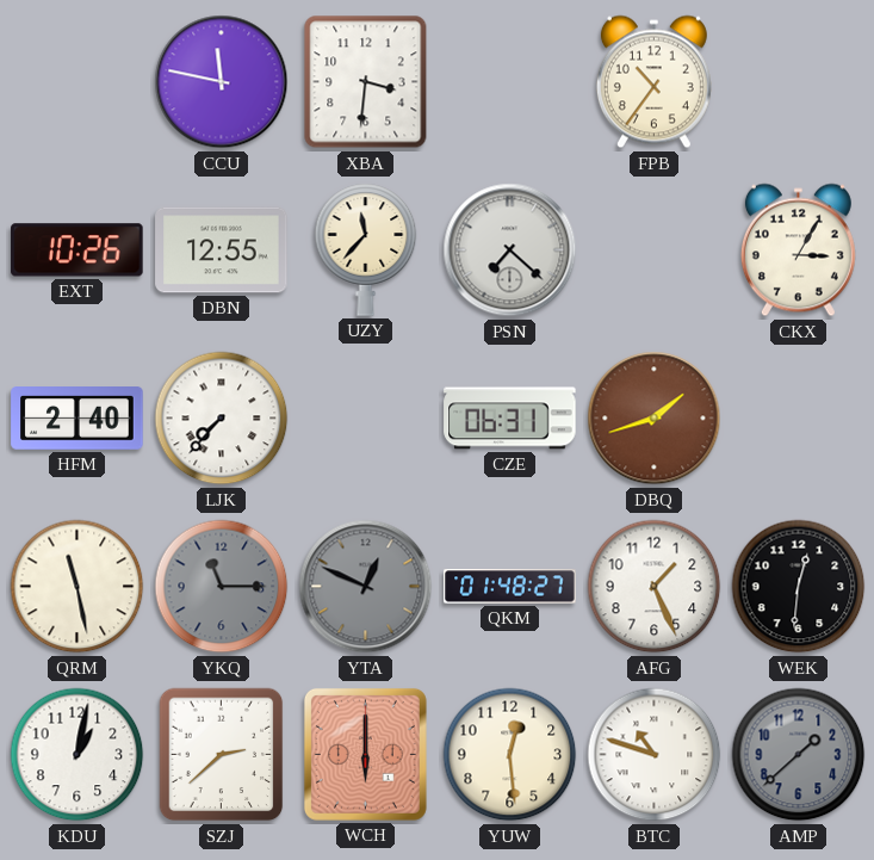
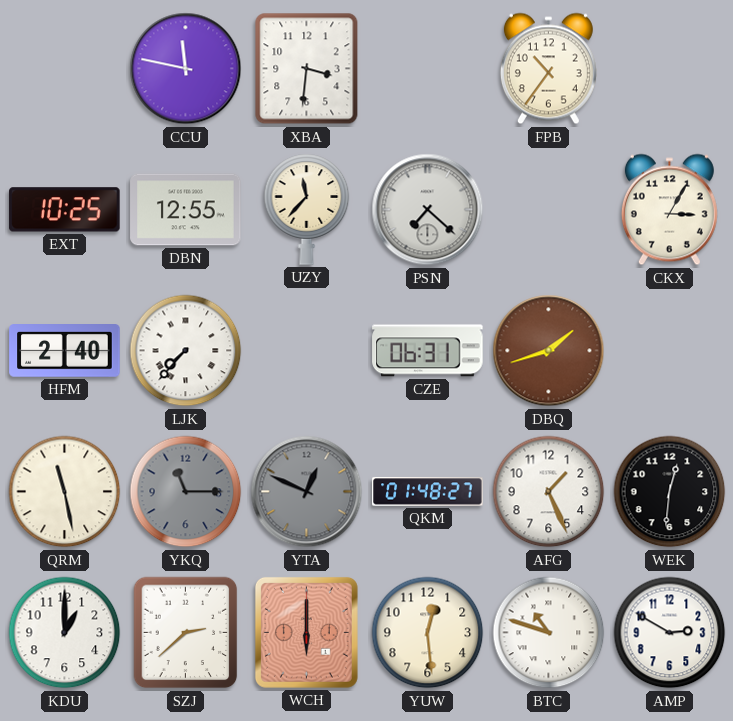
EXT: 10:26 -> 10:25 (65, 210)
KDU: 1:02 -> 1:00 (65, 633)
AMP: 1:38 -> 2:50 (670, 633)
AMP dial: grey -> white (670, 633)
